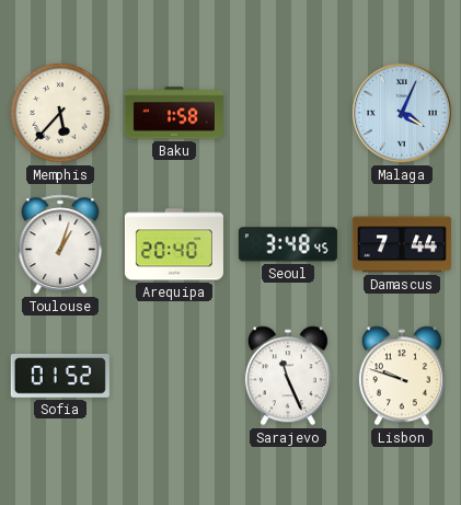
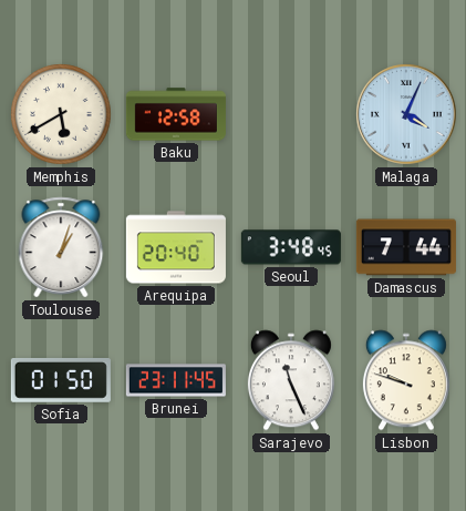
Memphis: 5:37 -> 5:40 (61, 114)
Baku: 1:58 -> 12:58 (176, 114)
Sofia: 01:52 -> 01:50 (61, 380)
Brunei: none -> 23:11 (176, 380)
